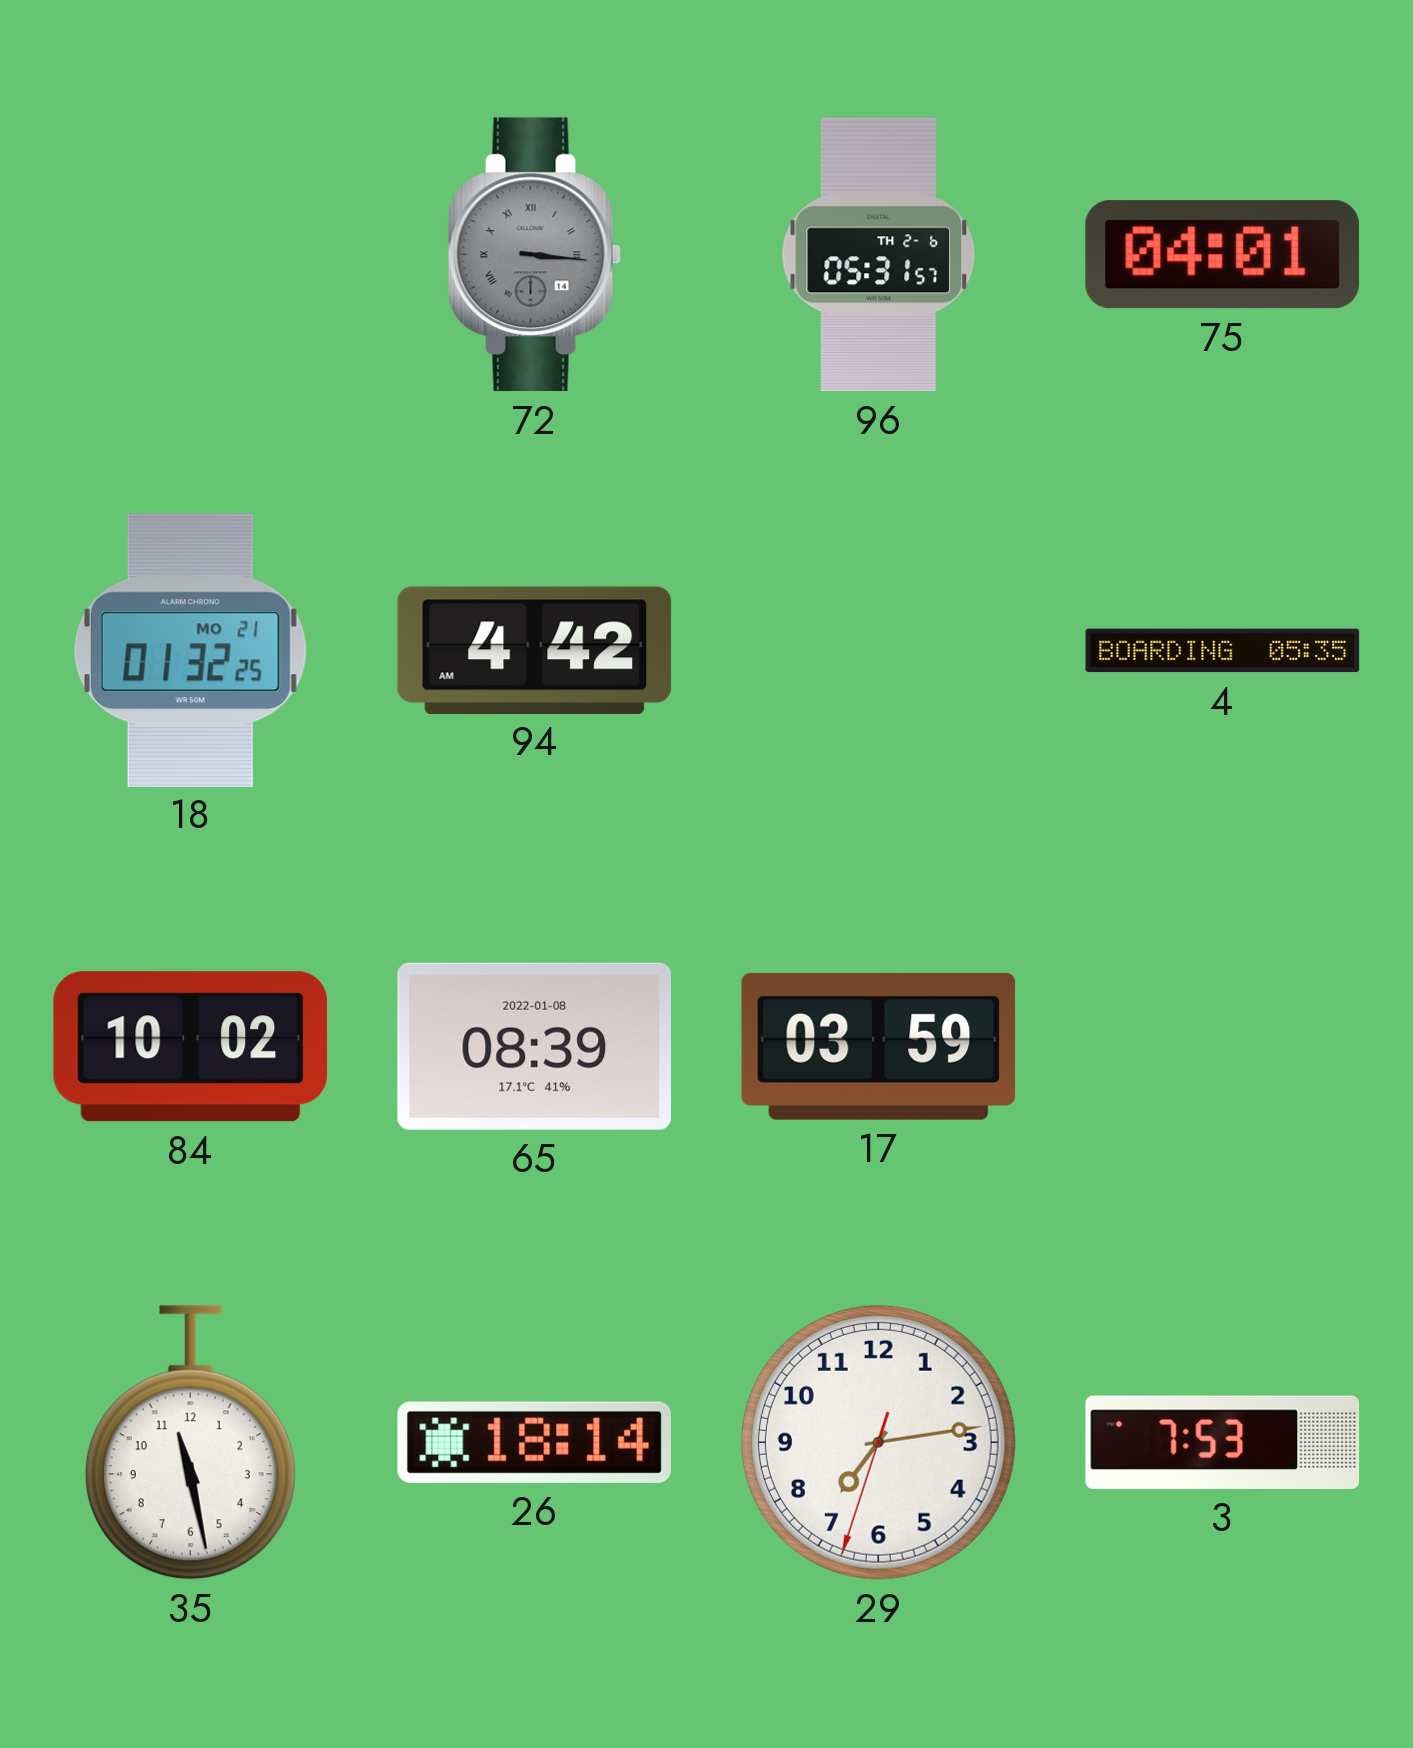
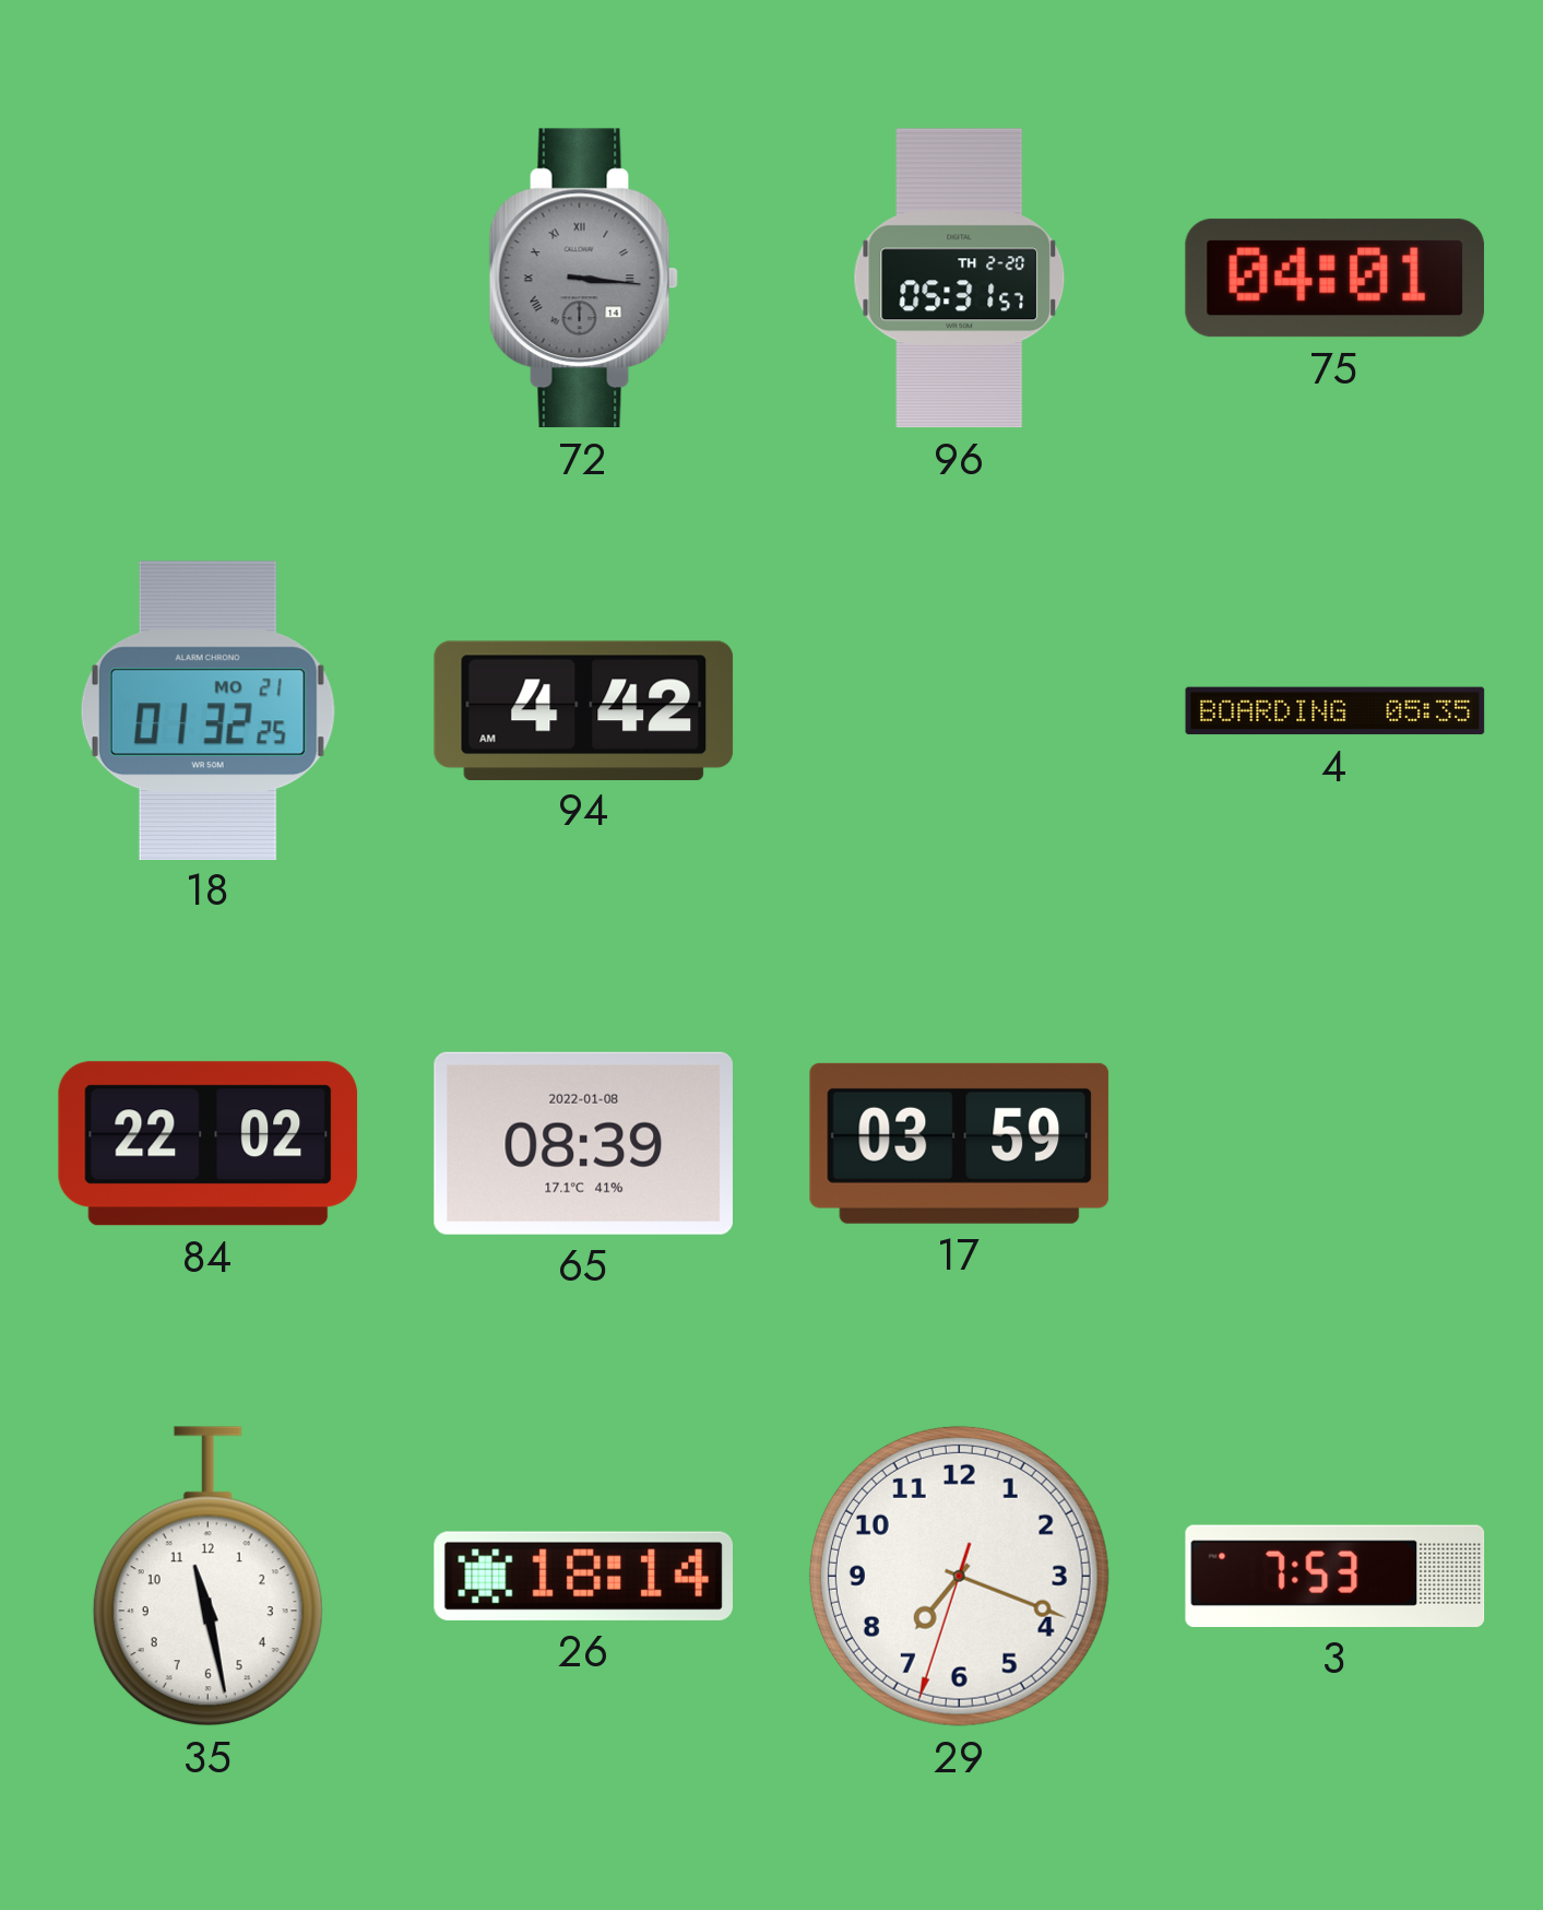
96 date: TH 2-6 -> TH 2-20 (960, 279)
84: 10:02 -> 22:02 (209, 1144)
29: 7:13 -> 7:18 (959, 1576)
